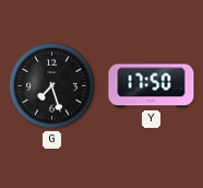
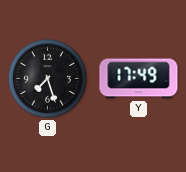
Y: 17:50 -> 17:49 (139, 79)
